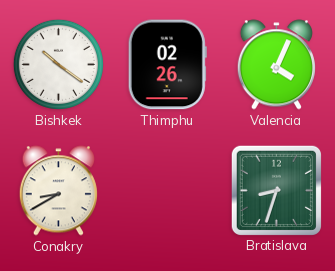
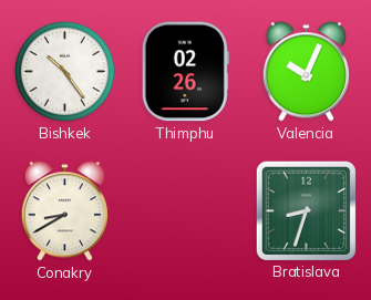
Bishkek: 10:21 -> 10:24 (64, 71)
Valencia: 4:04 -> 10:04 (306, 72)
